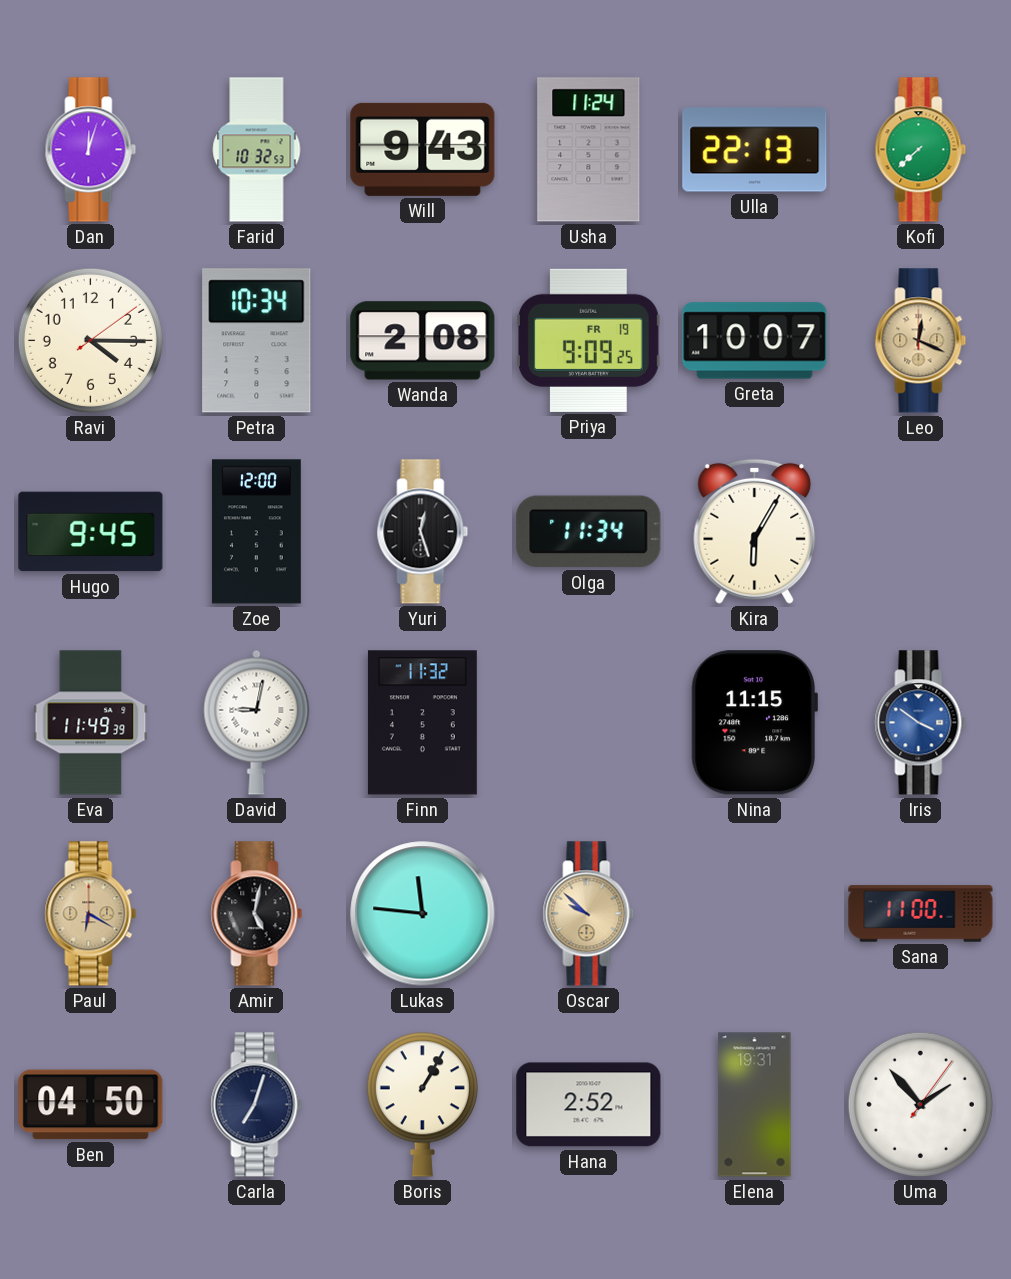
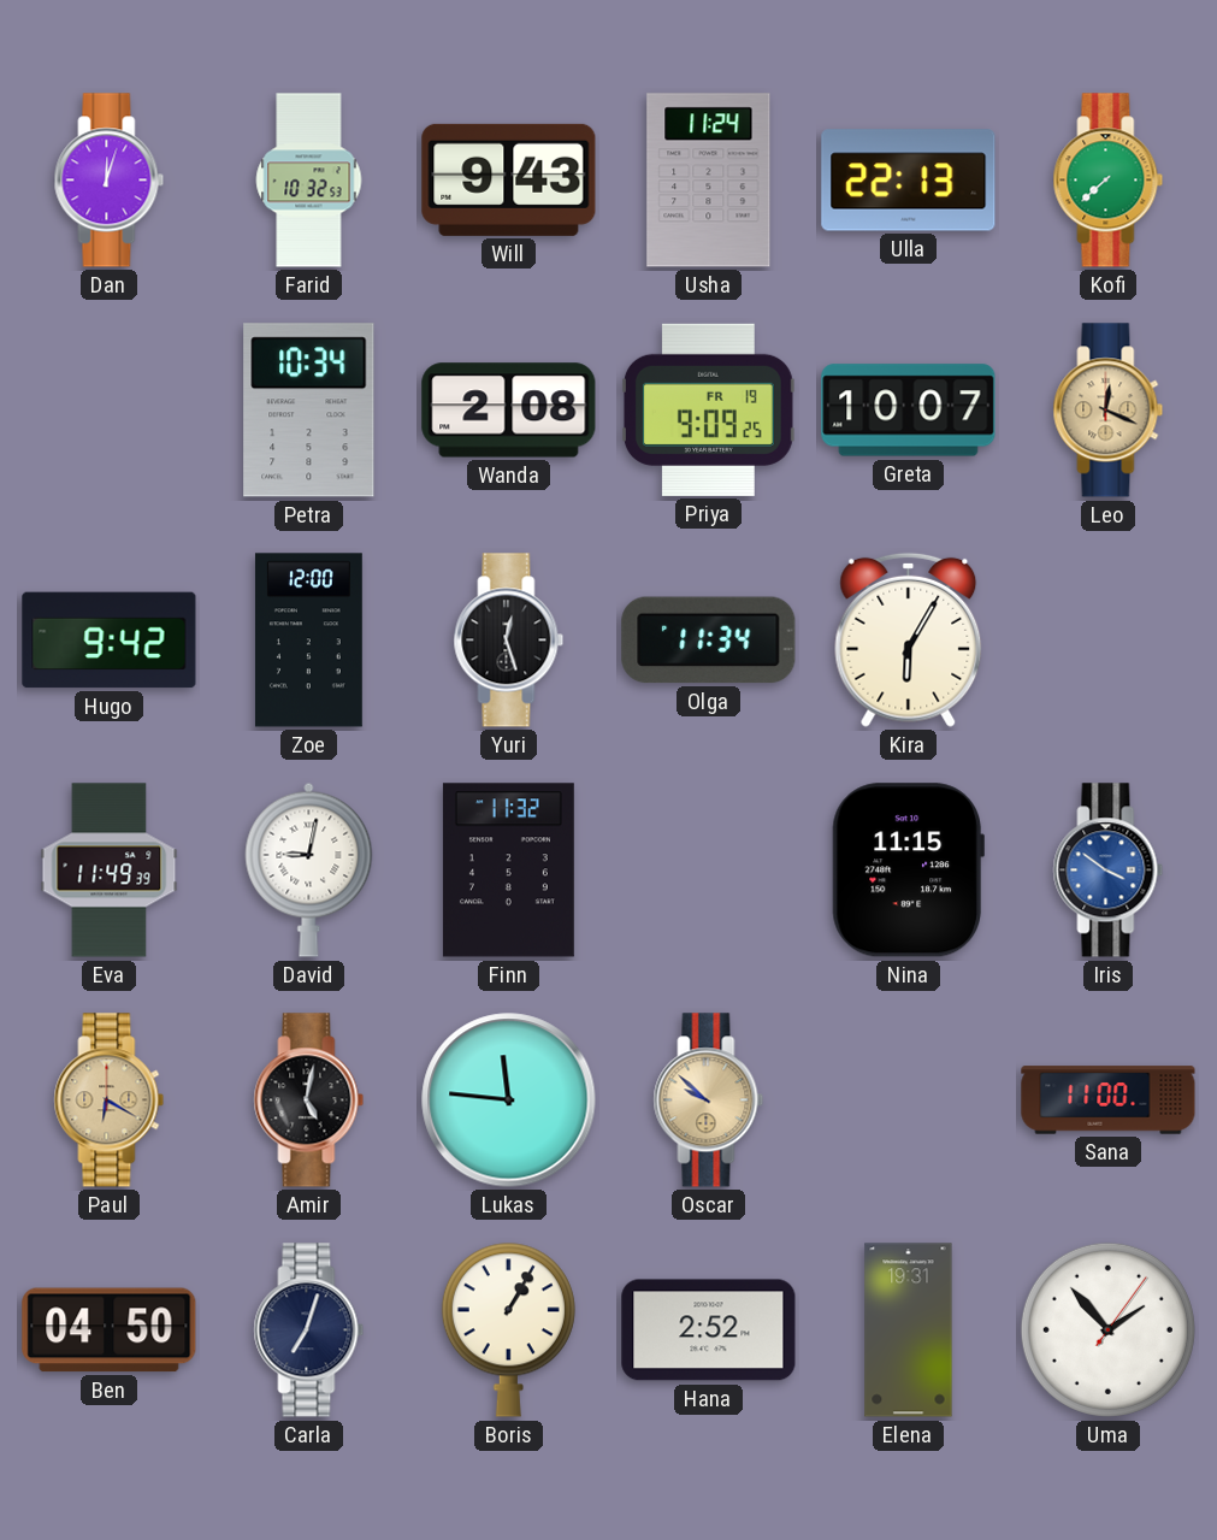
Ravi: 4:15 -> none (90, 340)
Hugo: 9:45 -> 9:42 (110, 641)
